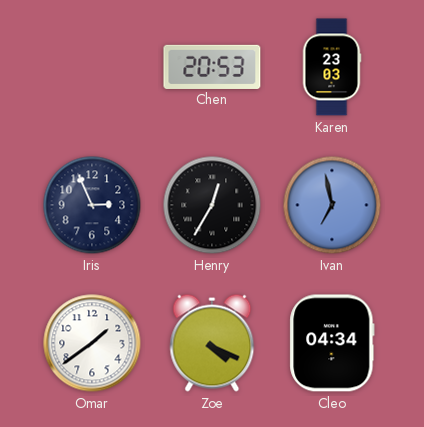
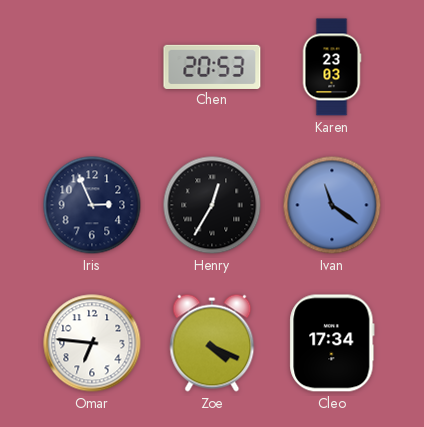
Ivan: 6:58 -> 11:21 (332, 205)
Omar: 1:39 -> 6:46 (92, 343)
Cleo: 04:34 -> 17:34 (332, 343)
